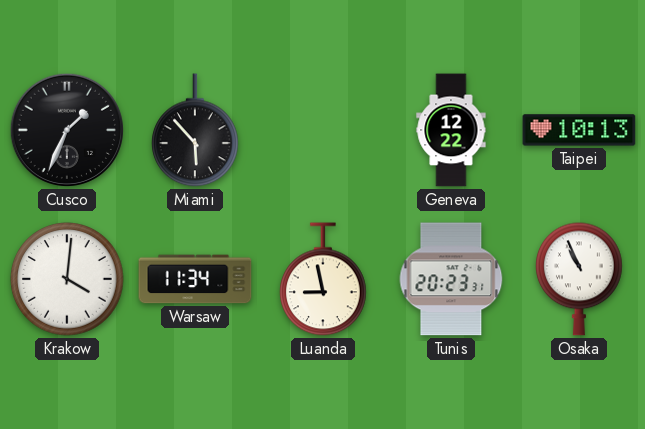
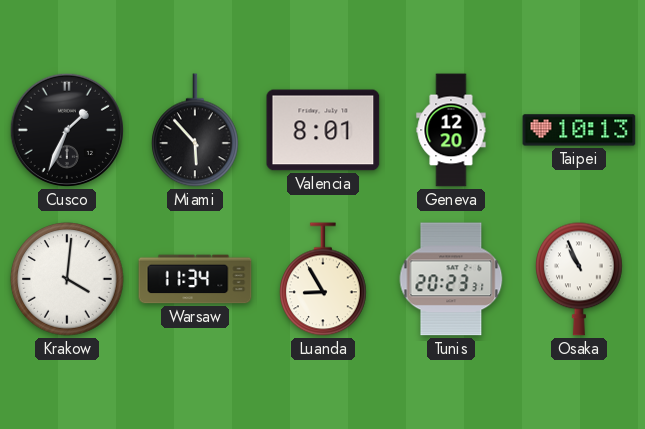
Valencia: none -> 8:01 (323, 130)
Geneva: 12:22 -> 12:20 (451, 130)
Luanda: 8:58 -> 8:55 (324, 279)
